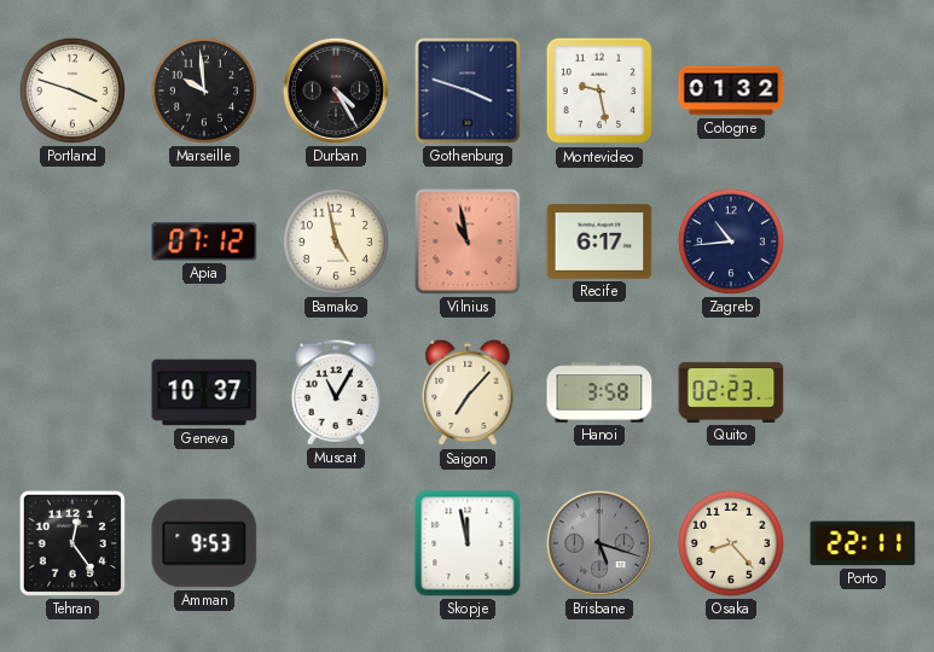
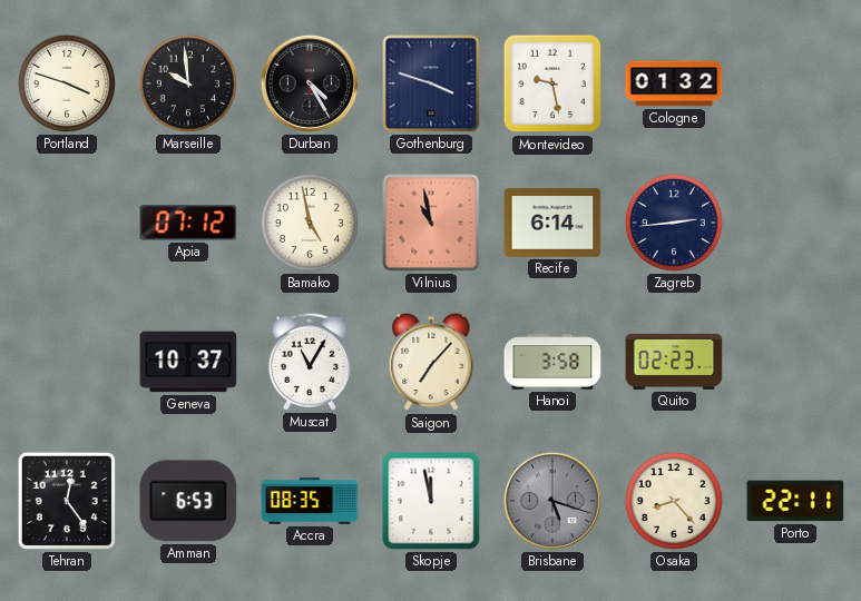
Recife: 6:17 -> 6:14 (552, 224)
Zagreb: 10:44 -> 2:44 (674, 223)
Amman: 9:53 -> 6:53 (188, 501)
Accra: none -> 08:35 (310, 501)
